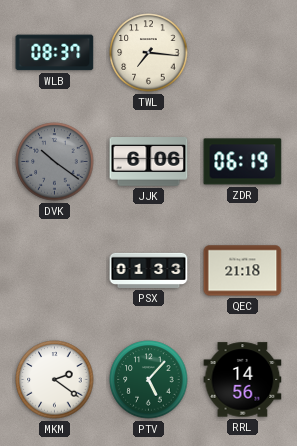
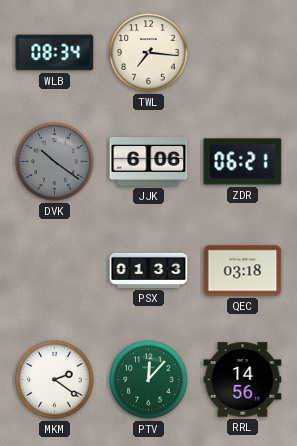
WLB: 08:37 -> 08:34 (55, 53)
ZDR: 06:19 -> 06:21 (243, 162)
QEC: 21:18 -> 03:18 (243, 271)
PTV: 5:07 -> 12:07 (149, 380)
